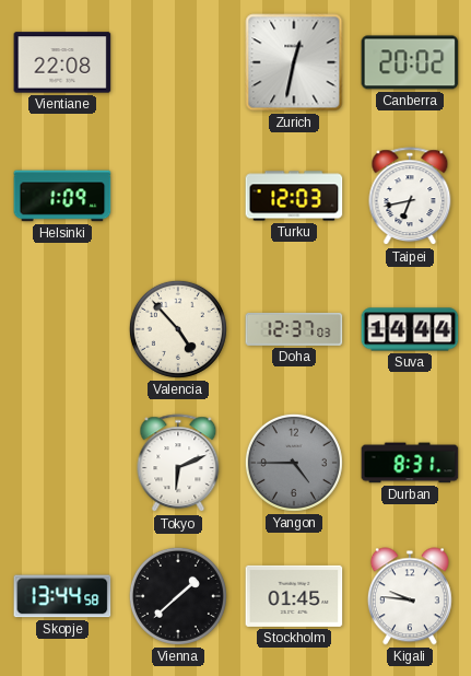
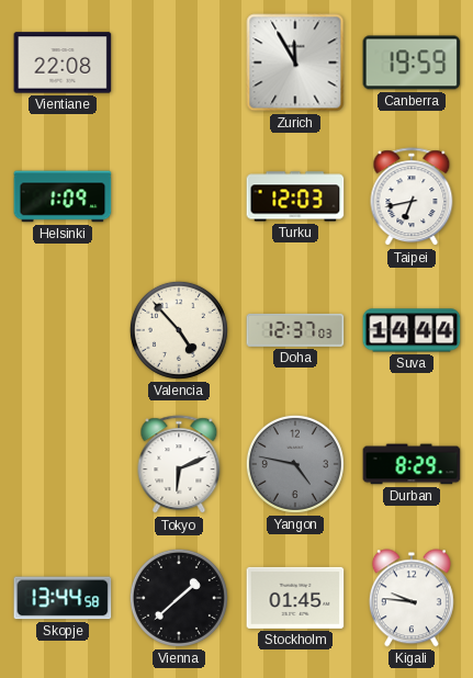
Zurich: 12:32 -> 11:55 (295, 63)
Canberra: 20:02 -> 19:59 (412, 63)
Yangon: 4:45 -> 4:47 (295, 464)
Durban: 8:31 -> 8:29 (412, 464)
